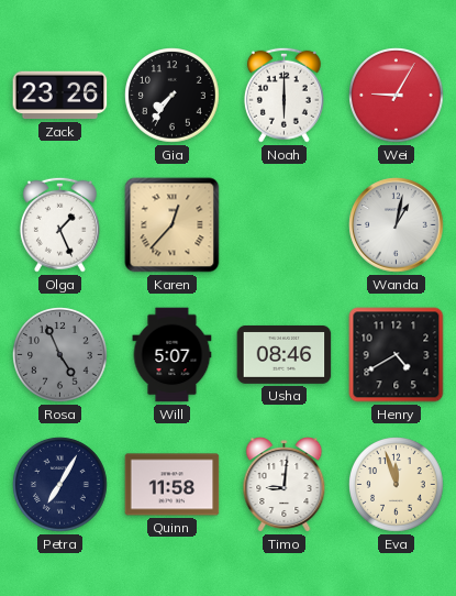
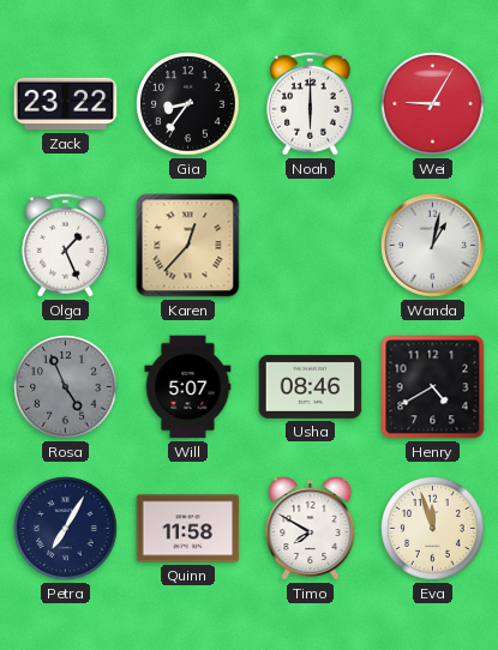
Zack: 23:26 -> 23:22 (66, 104)
Gia: 7:36 -> 8:36 (188, 104)
Timo: 9:01 -> 7:50 (311, 529)
